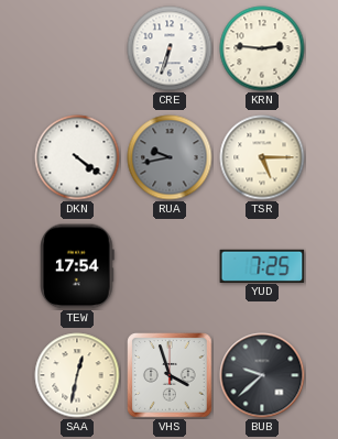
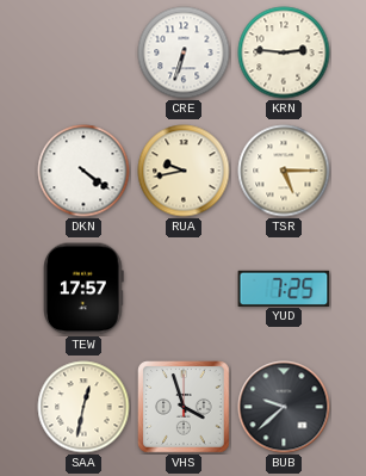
RUA dial: grey -> cream (184, 171)
TEW: 17:54 -> 17:57 (83, 289)
